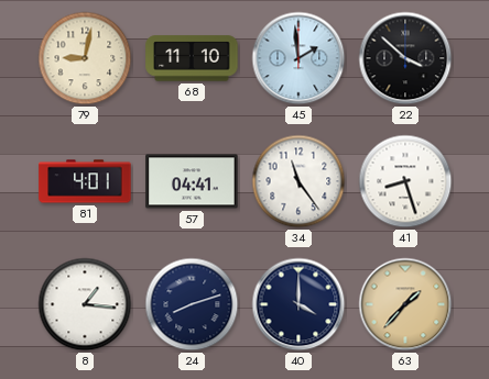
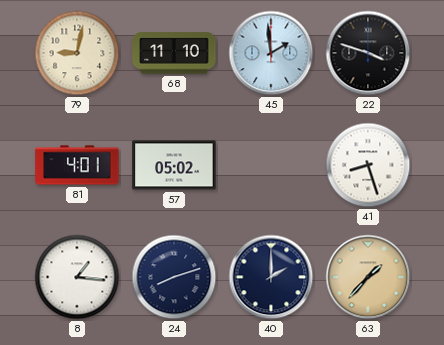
22: 3:52 -> 3:48 (368, 53)
57: 04:41 -> 05:02 (174, 165)
34: 11:24 -> none (298, 181)
40: 4:00 -> 2:00 (271, 277)
